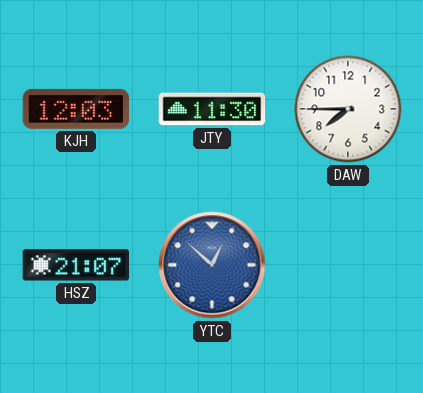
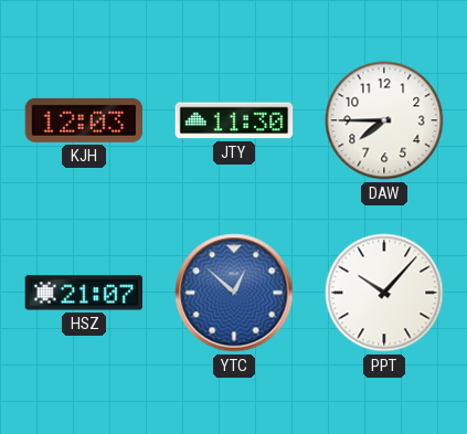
PPT: none -> 10:07 (384, 293)
